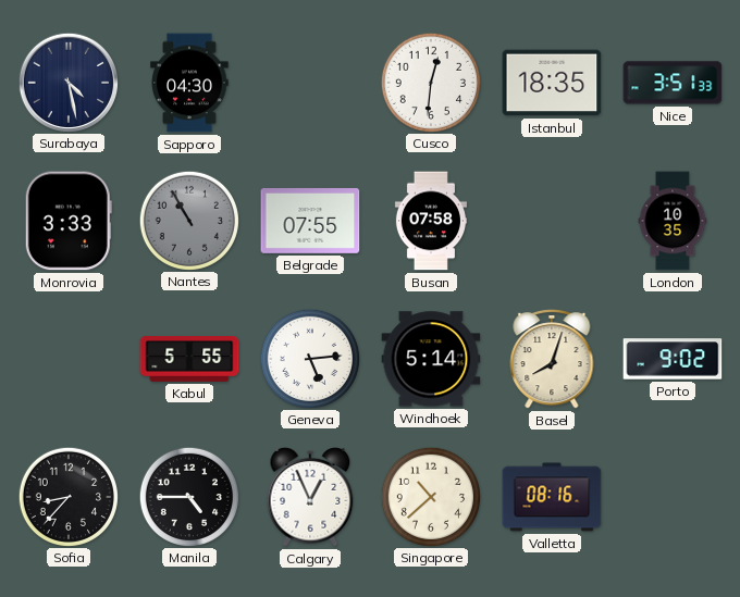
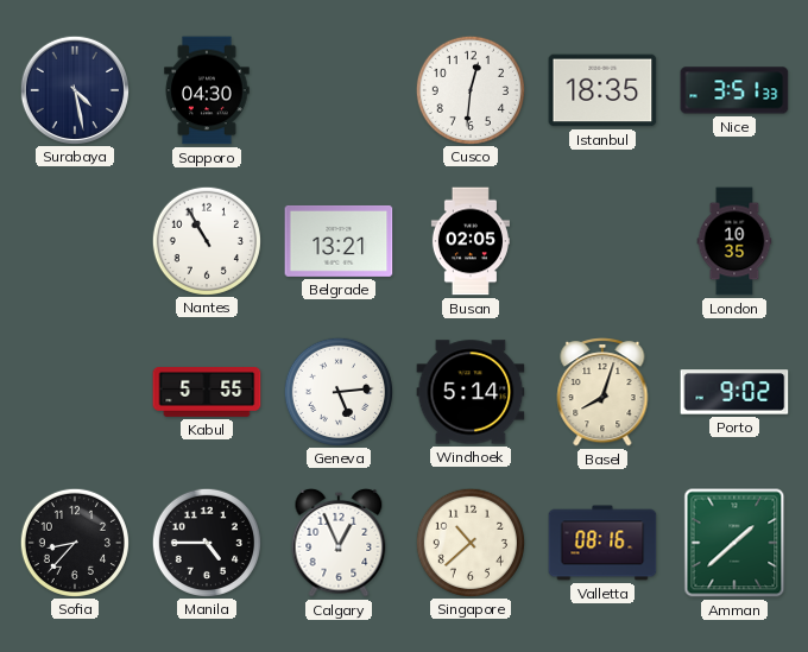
Monrovia: 3:33 -> none (69, 221)
Nantes dial: grey -> white (206, 240)
Belgrade: 07:55 -> 13:21 (339, 241)
Busan: 07:58 -> 02:05 (471, 241)
Amman: none -> 1:38 (734, 543)
